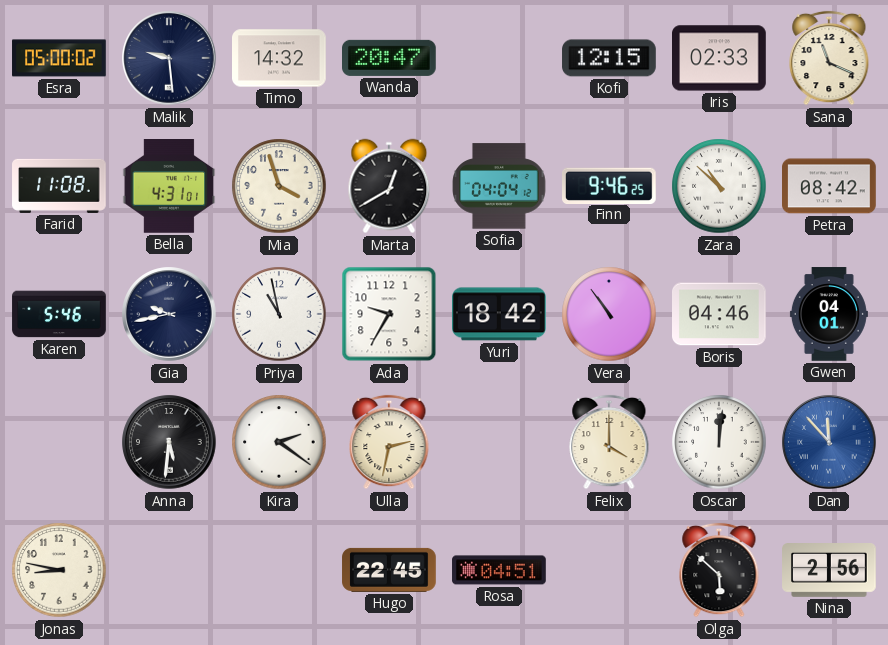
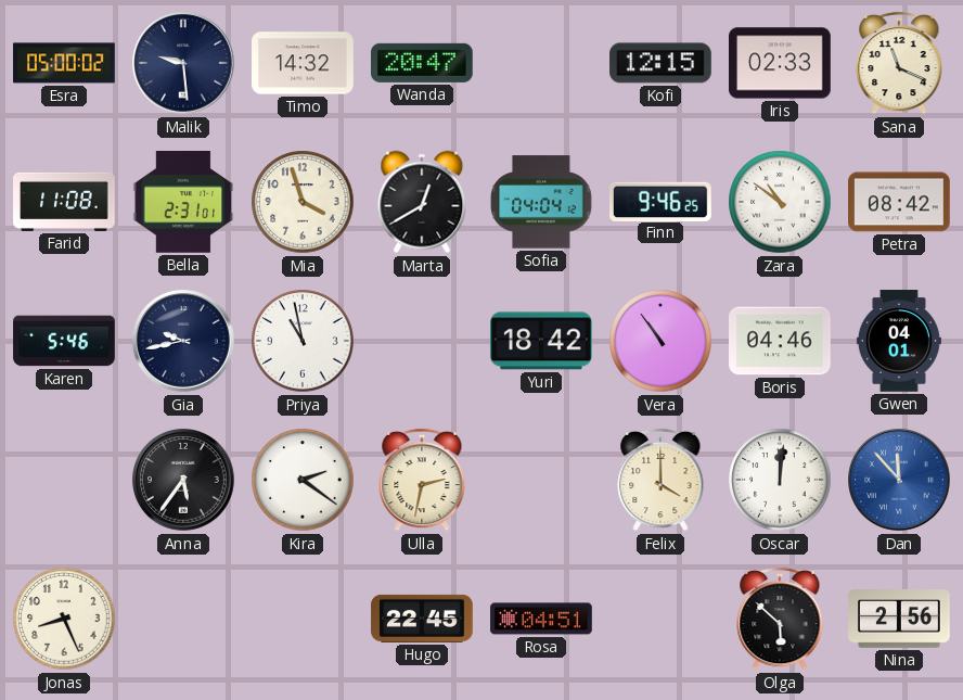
Bella: 4:31 -> 2:31 (183, 203)
Zara: 10:52 -> 10:51 (780, 202)
Ada: 9:35 -> none (389, 314)
Anna: 5:31 -> 5:36 (183, 480)
Jonas: 8:47 -> 8:26 (64, 619)
